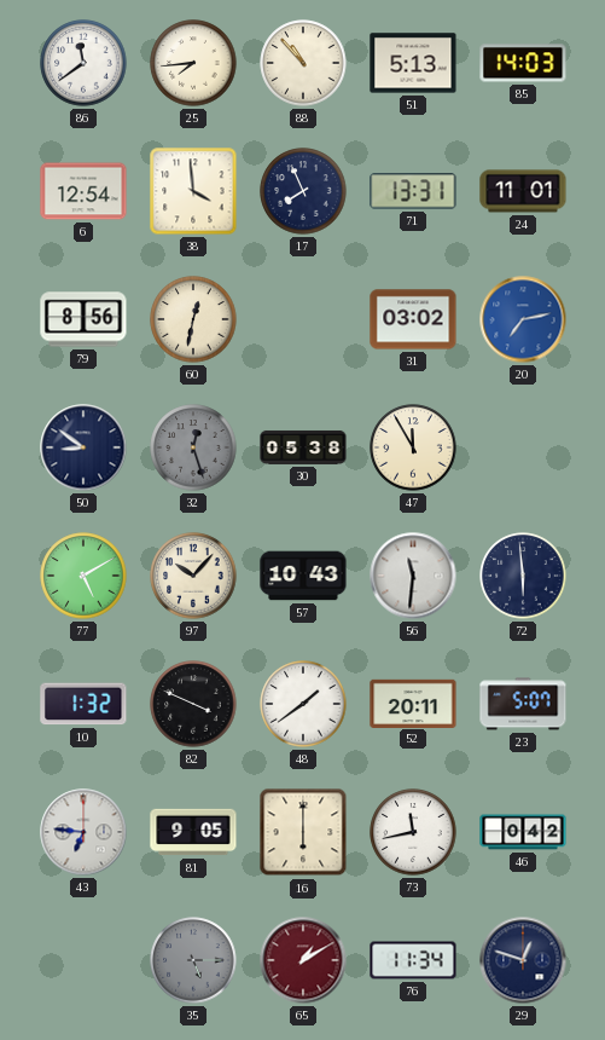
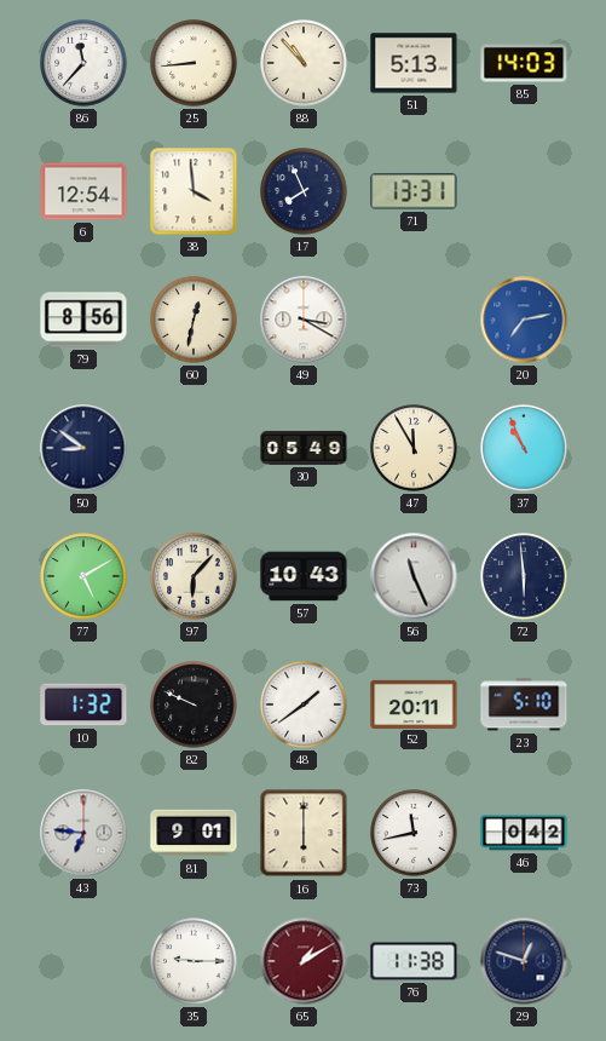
86: 11:39 -> 11:37 (83, 63)
25: 7:44 -> 8:44 (194, 63)
24: 11:01 -> none (523, 191)
49: none -> 3:20 (304, 320)
31: 03:02 -> none (413, 319)
32: 12:27 -> none (193, 447)
30: 05:38 -> 05:49 (304, 448)
37: none -> 10:56 (524, 448)
97: 10:07 -> 6:07 (194, 576)
56: 11:31 -> 11:26 (414, 576)
82: 3:49 -> 9:49 (194, 704)
23: 5:07 -> 5:10 (524, 704)
81: 9:05 -> 9:01 (194, 833)
35: 5:15 -> 9:15 (194, 961)
35 dial: grey -> white (194, 961)
76: 11:34 -> 11:38 (414, 961)
